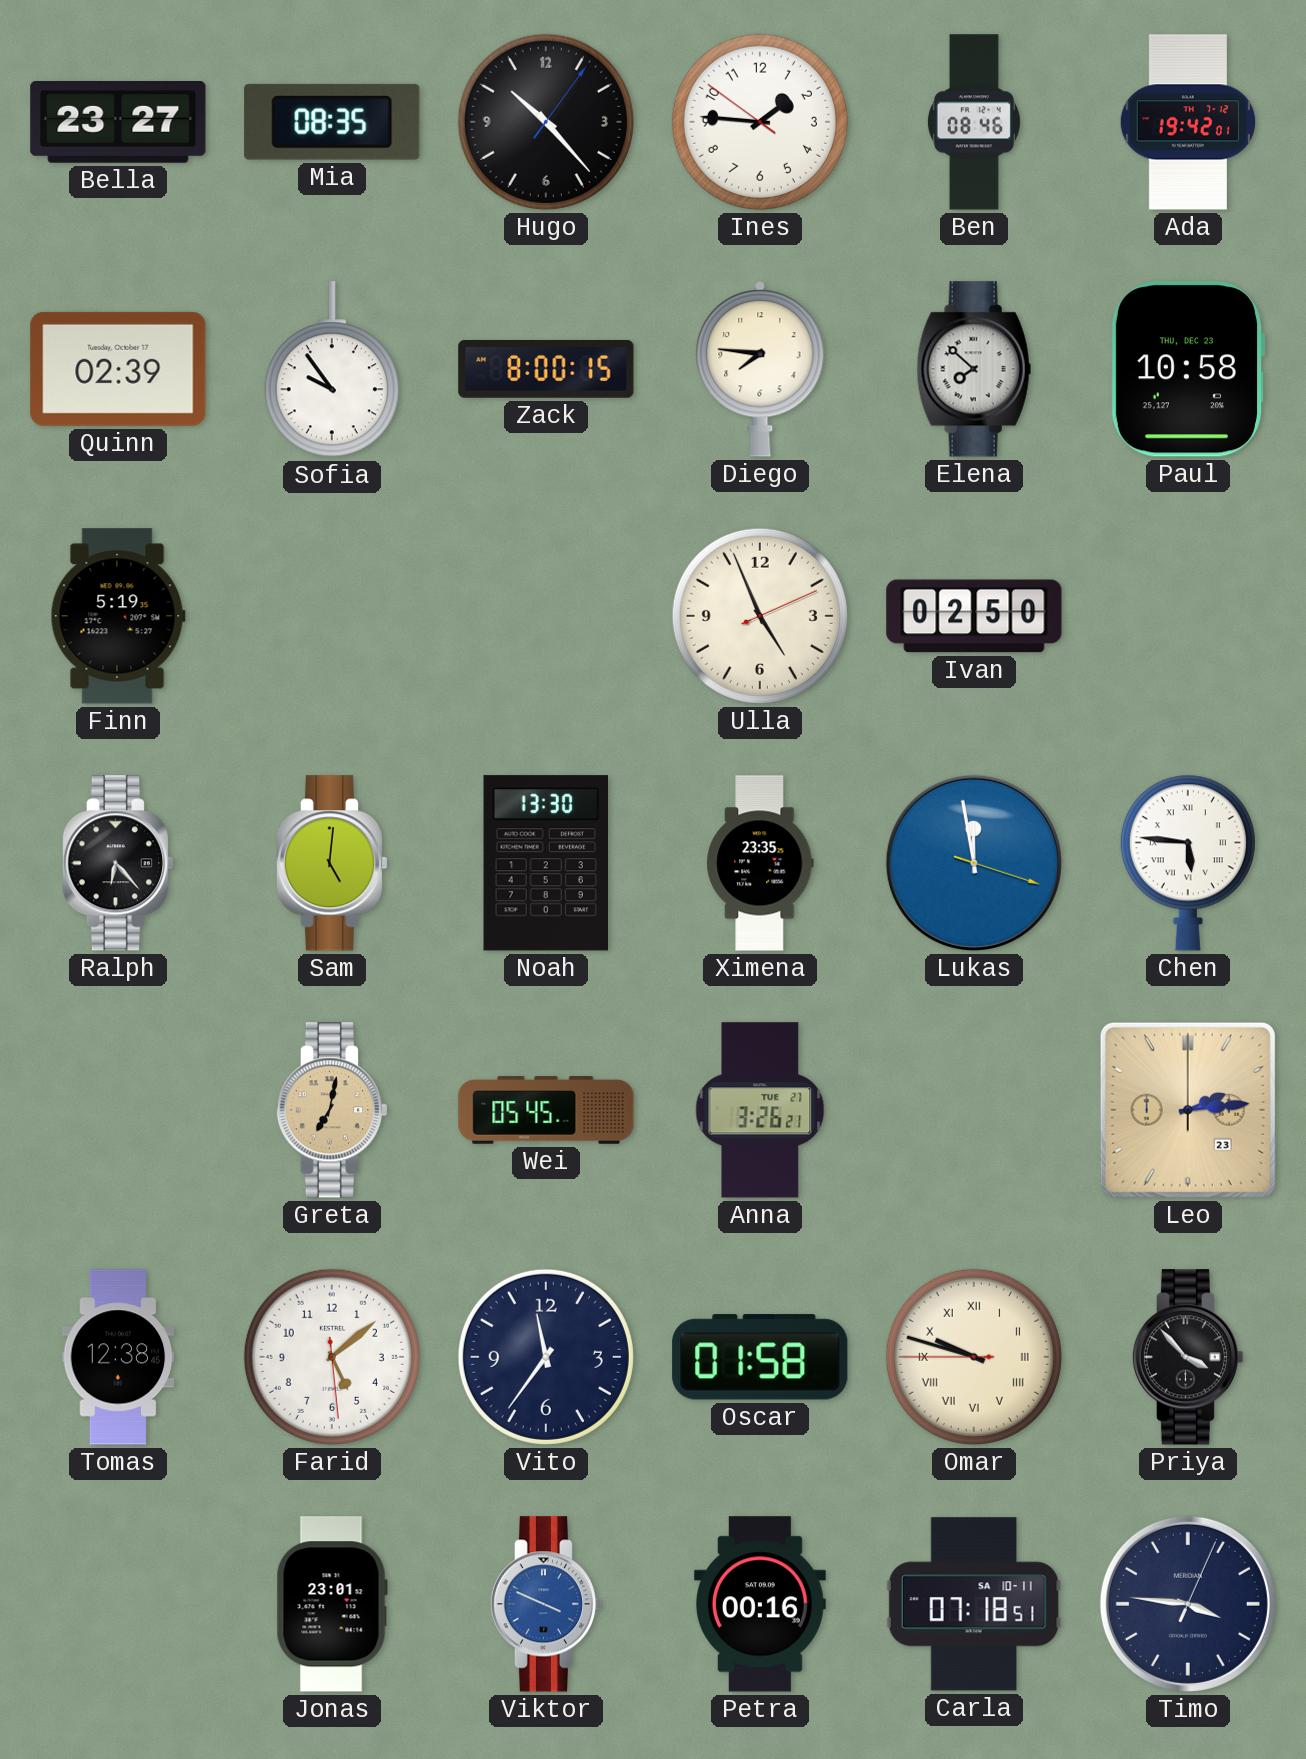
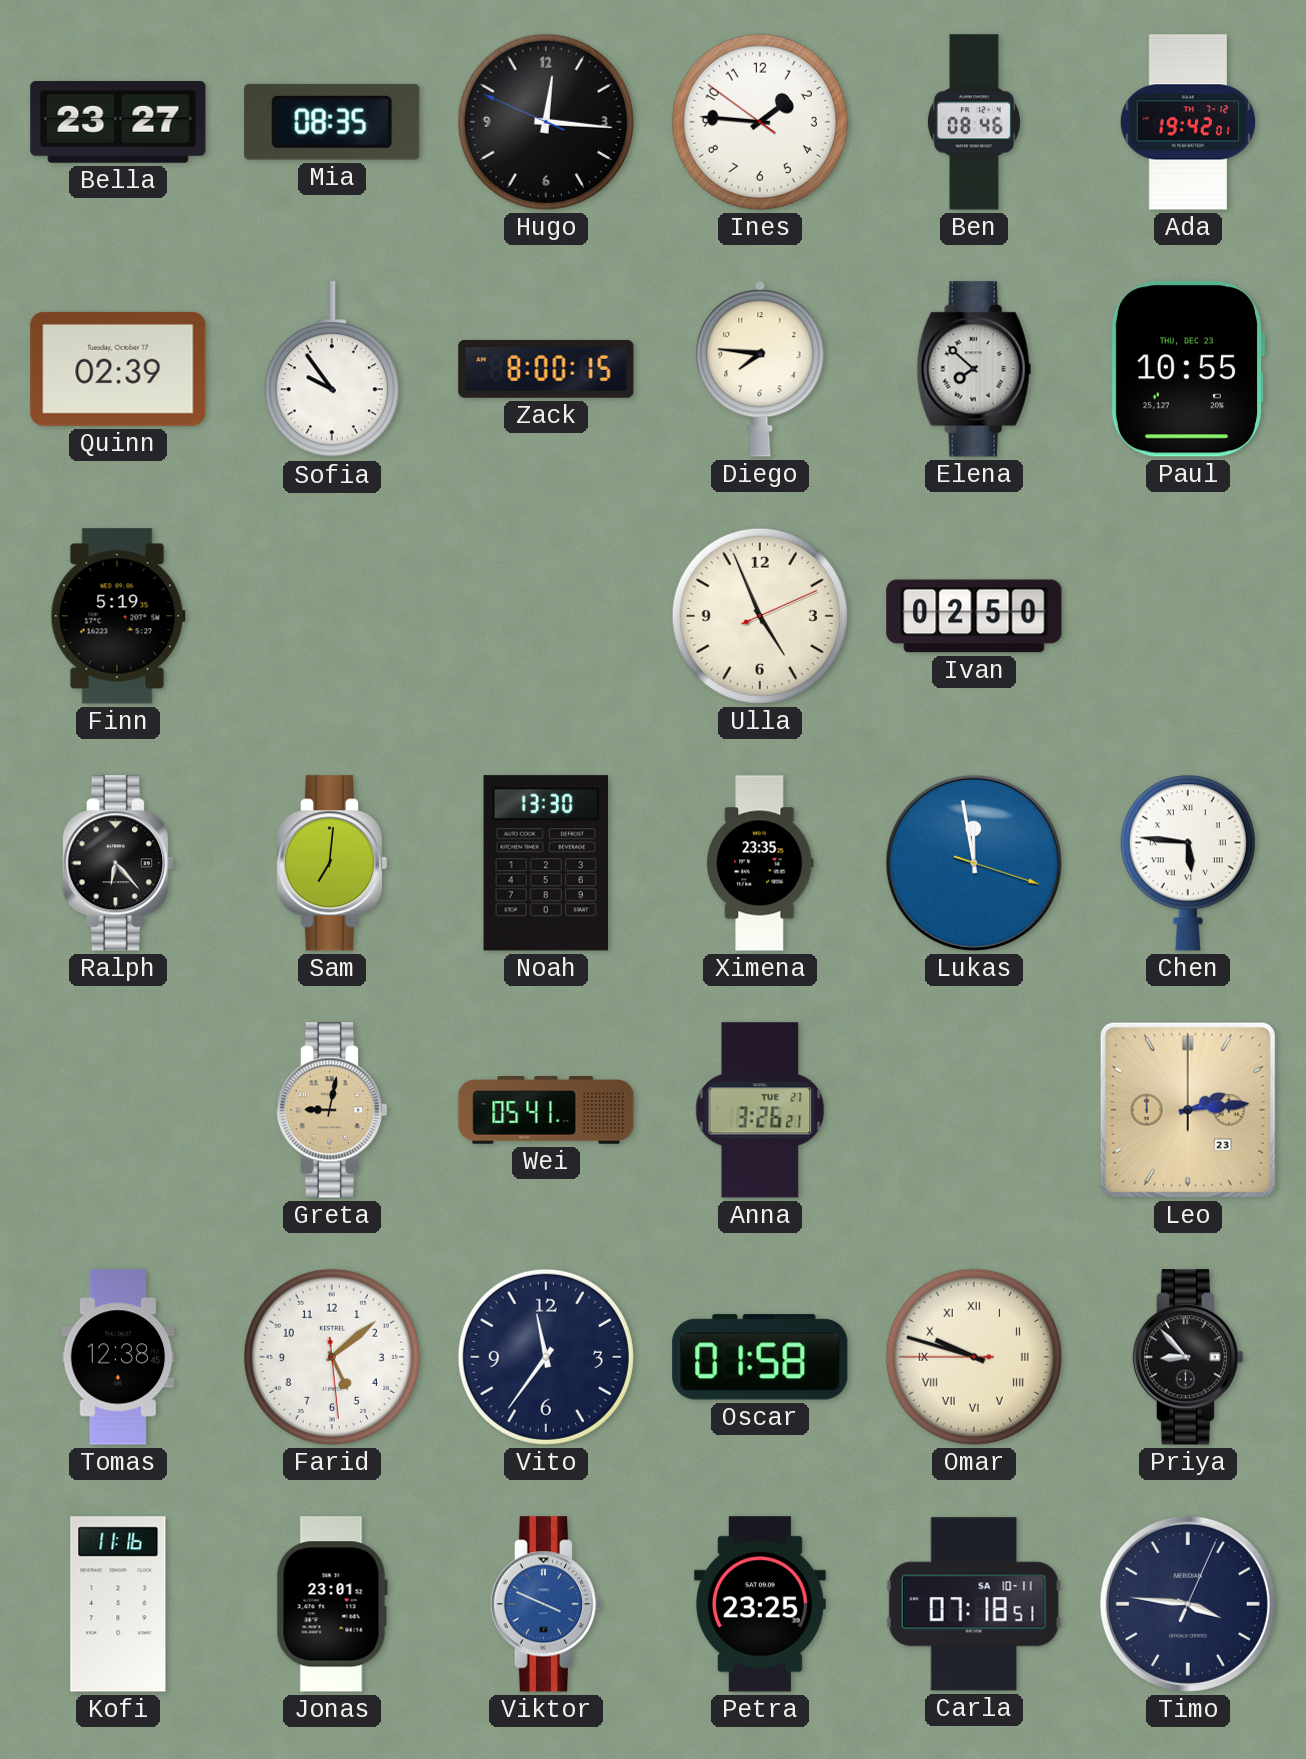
Hugo: 10:23 -> 12:15 (546, 122)
Paul: 10:58 -> 10:55 (1187, 369)
Sam: 5:01 -> 7:01 (332, 863)
Greta: 7:02 -> 9:02 (332, 1110)
Wei: 05:45 -> 05:41 (546, 1110)
Priya: 3:53 -> 8:53 (1188, 1357)
Kofi: none -> 11:16 (118, 1604)
Petra: 00:16 -> 23:25 (760, 1604)
